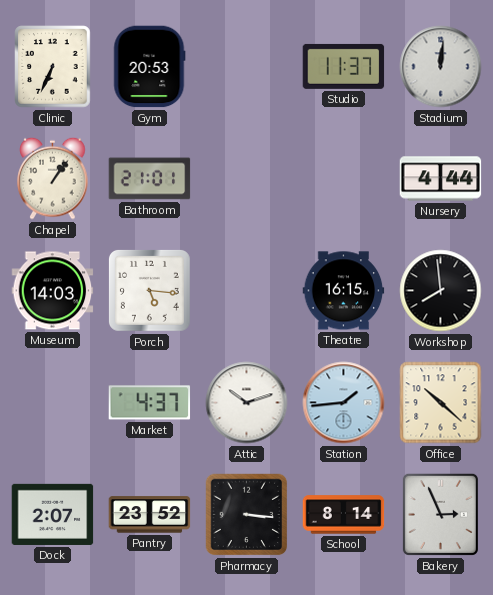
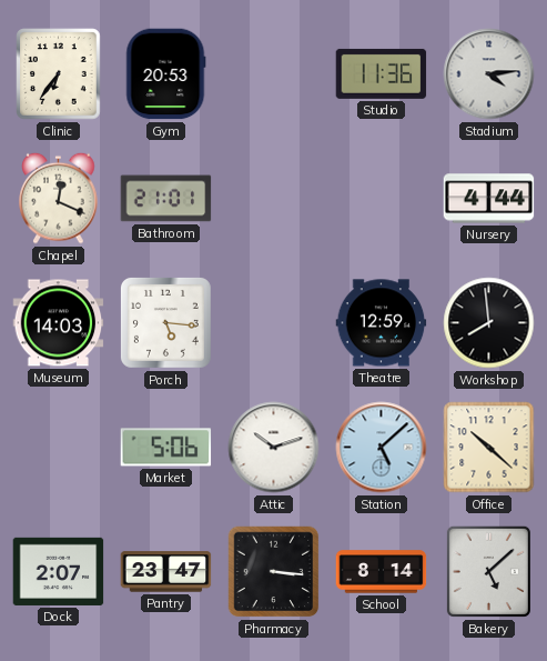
Clinic: 6:34 -> 6:36 (59, 74)
Studio: 11:37 -> 11:36 (382, 73)
Stadium: 12:01 -> 4:14 (489, 74)
Chapel: 1:06 -> 12:19 (59, 198)
Theatre: 16:15 -> 12:59 (382, 323)
Market: 4:37 -> 5:06 (166, 448)
Station: 1:44 -> 5:08 (382, 448)
Pantry: 23:52 -> 23:47 (166, 572)
Bakery: 2:56 -> 5:08 (488, 571)
